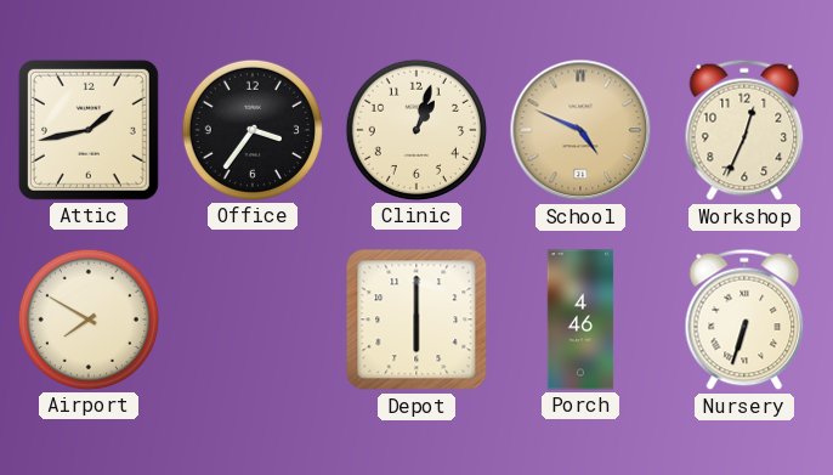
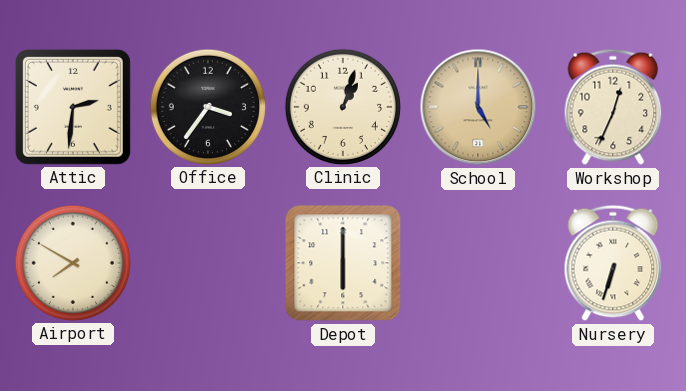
Attic: 1:43 -> 2:31 (73, 107)
School: 4:49 -> 5:00 (478, 107)
Porch: 4:46 -> none (580, 320)
